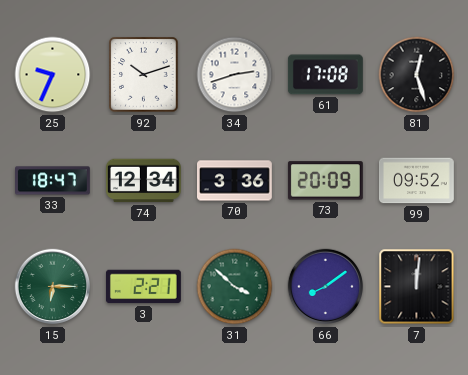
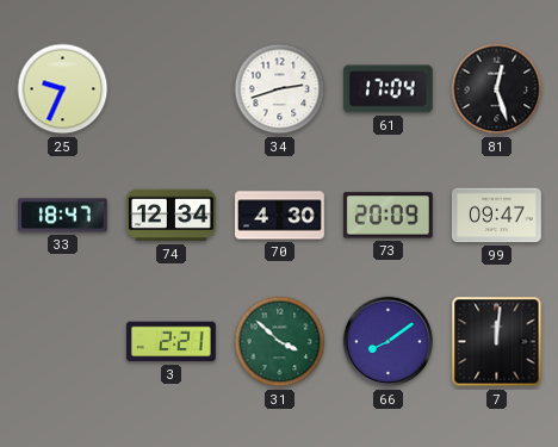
92: 10:12 -> none (144, 75)
61: 17:08 -> 17:04 (387, 89)
70: 3:36 -> 4:30 (280, 216)
99: 09:52 -> 09:47 (497, 216)
15: 6:15 -> none (53, 287)
